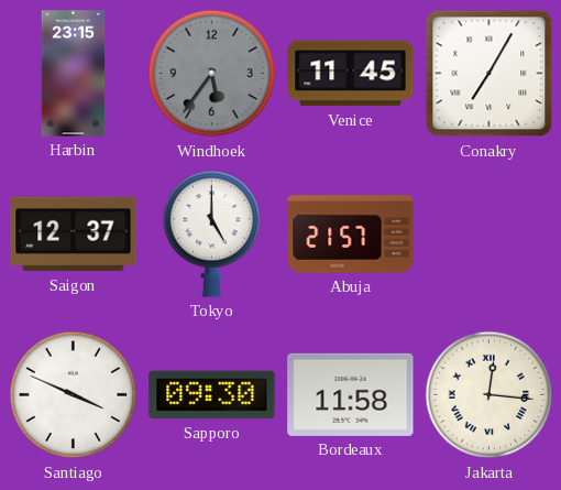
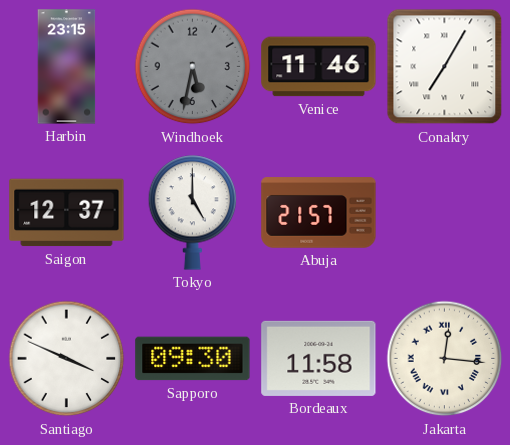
Windhoek: 5:36 -> 5:32 (193, 67)
Venice: 11:45 -> 11:46 (319, 67)
